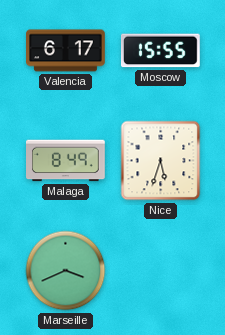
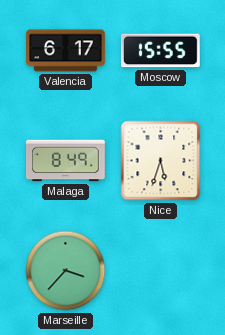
Marseille: 3:41 -> 3:37 (66, 271)
